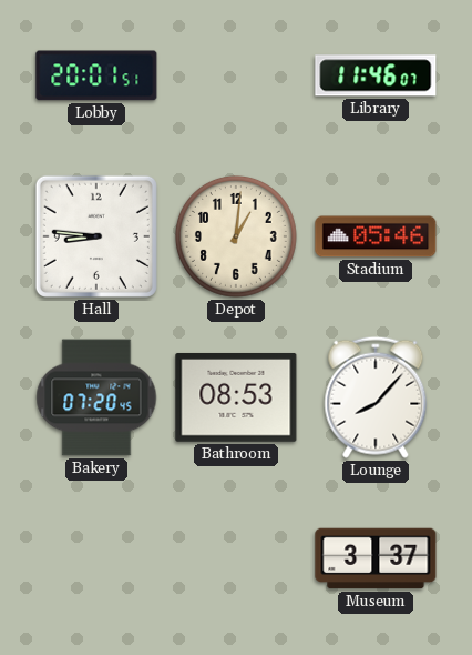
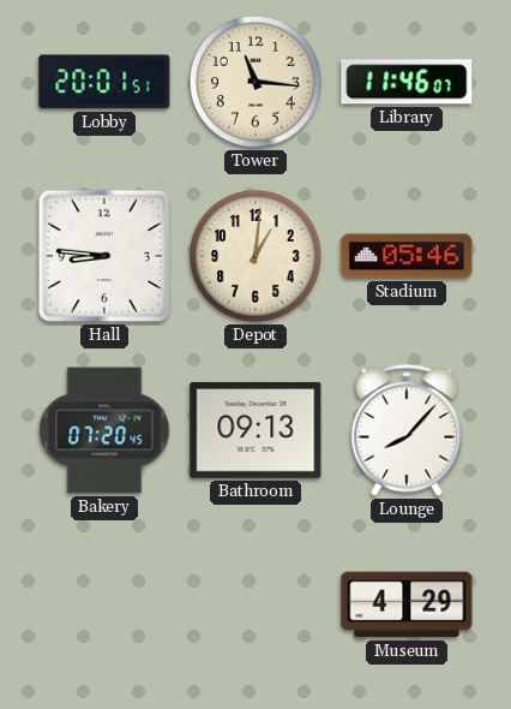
Tower: none -> 11:16 (256, 82)
Bathroom: 08:53 -> 09:13 (256, 430)
Museum: 3:37 -> 4:29 (407, 604)
